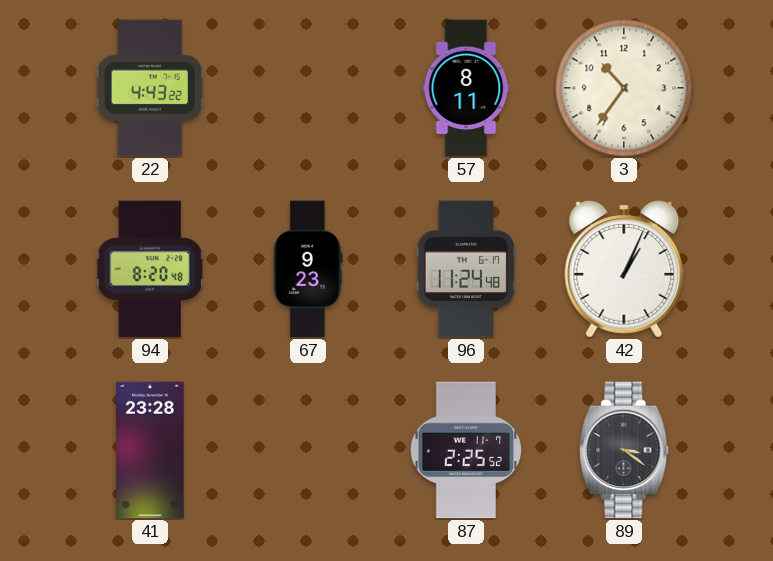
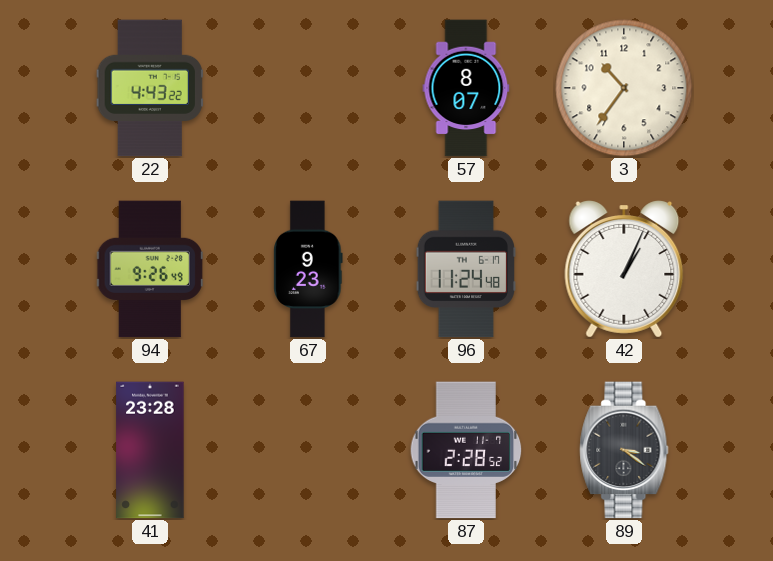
57: 8:11 -> 8:07 (466, 88)
94: 8:20 -> 9:26 (150, 269)
87: 2:25 -> 2:28 (466, 450)
